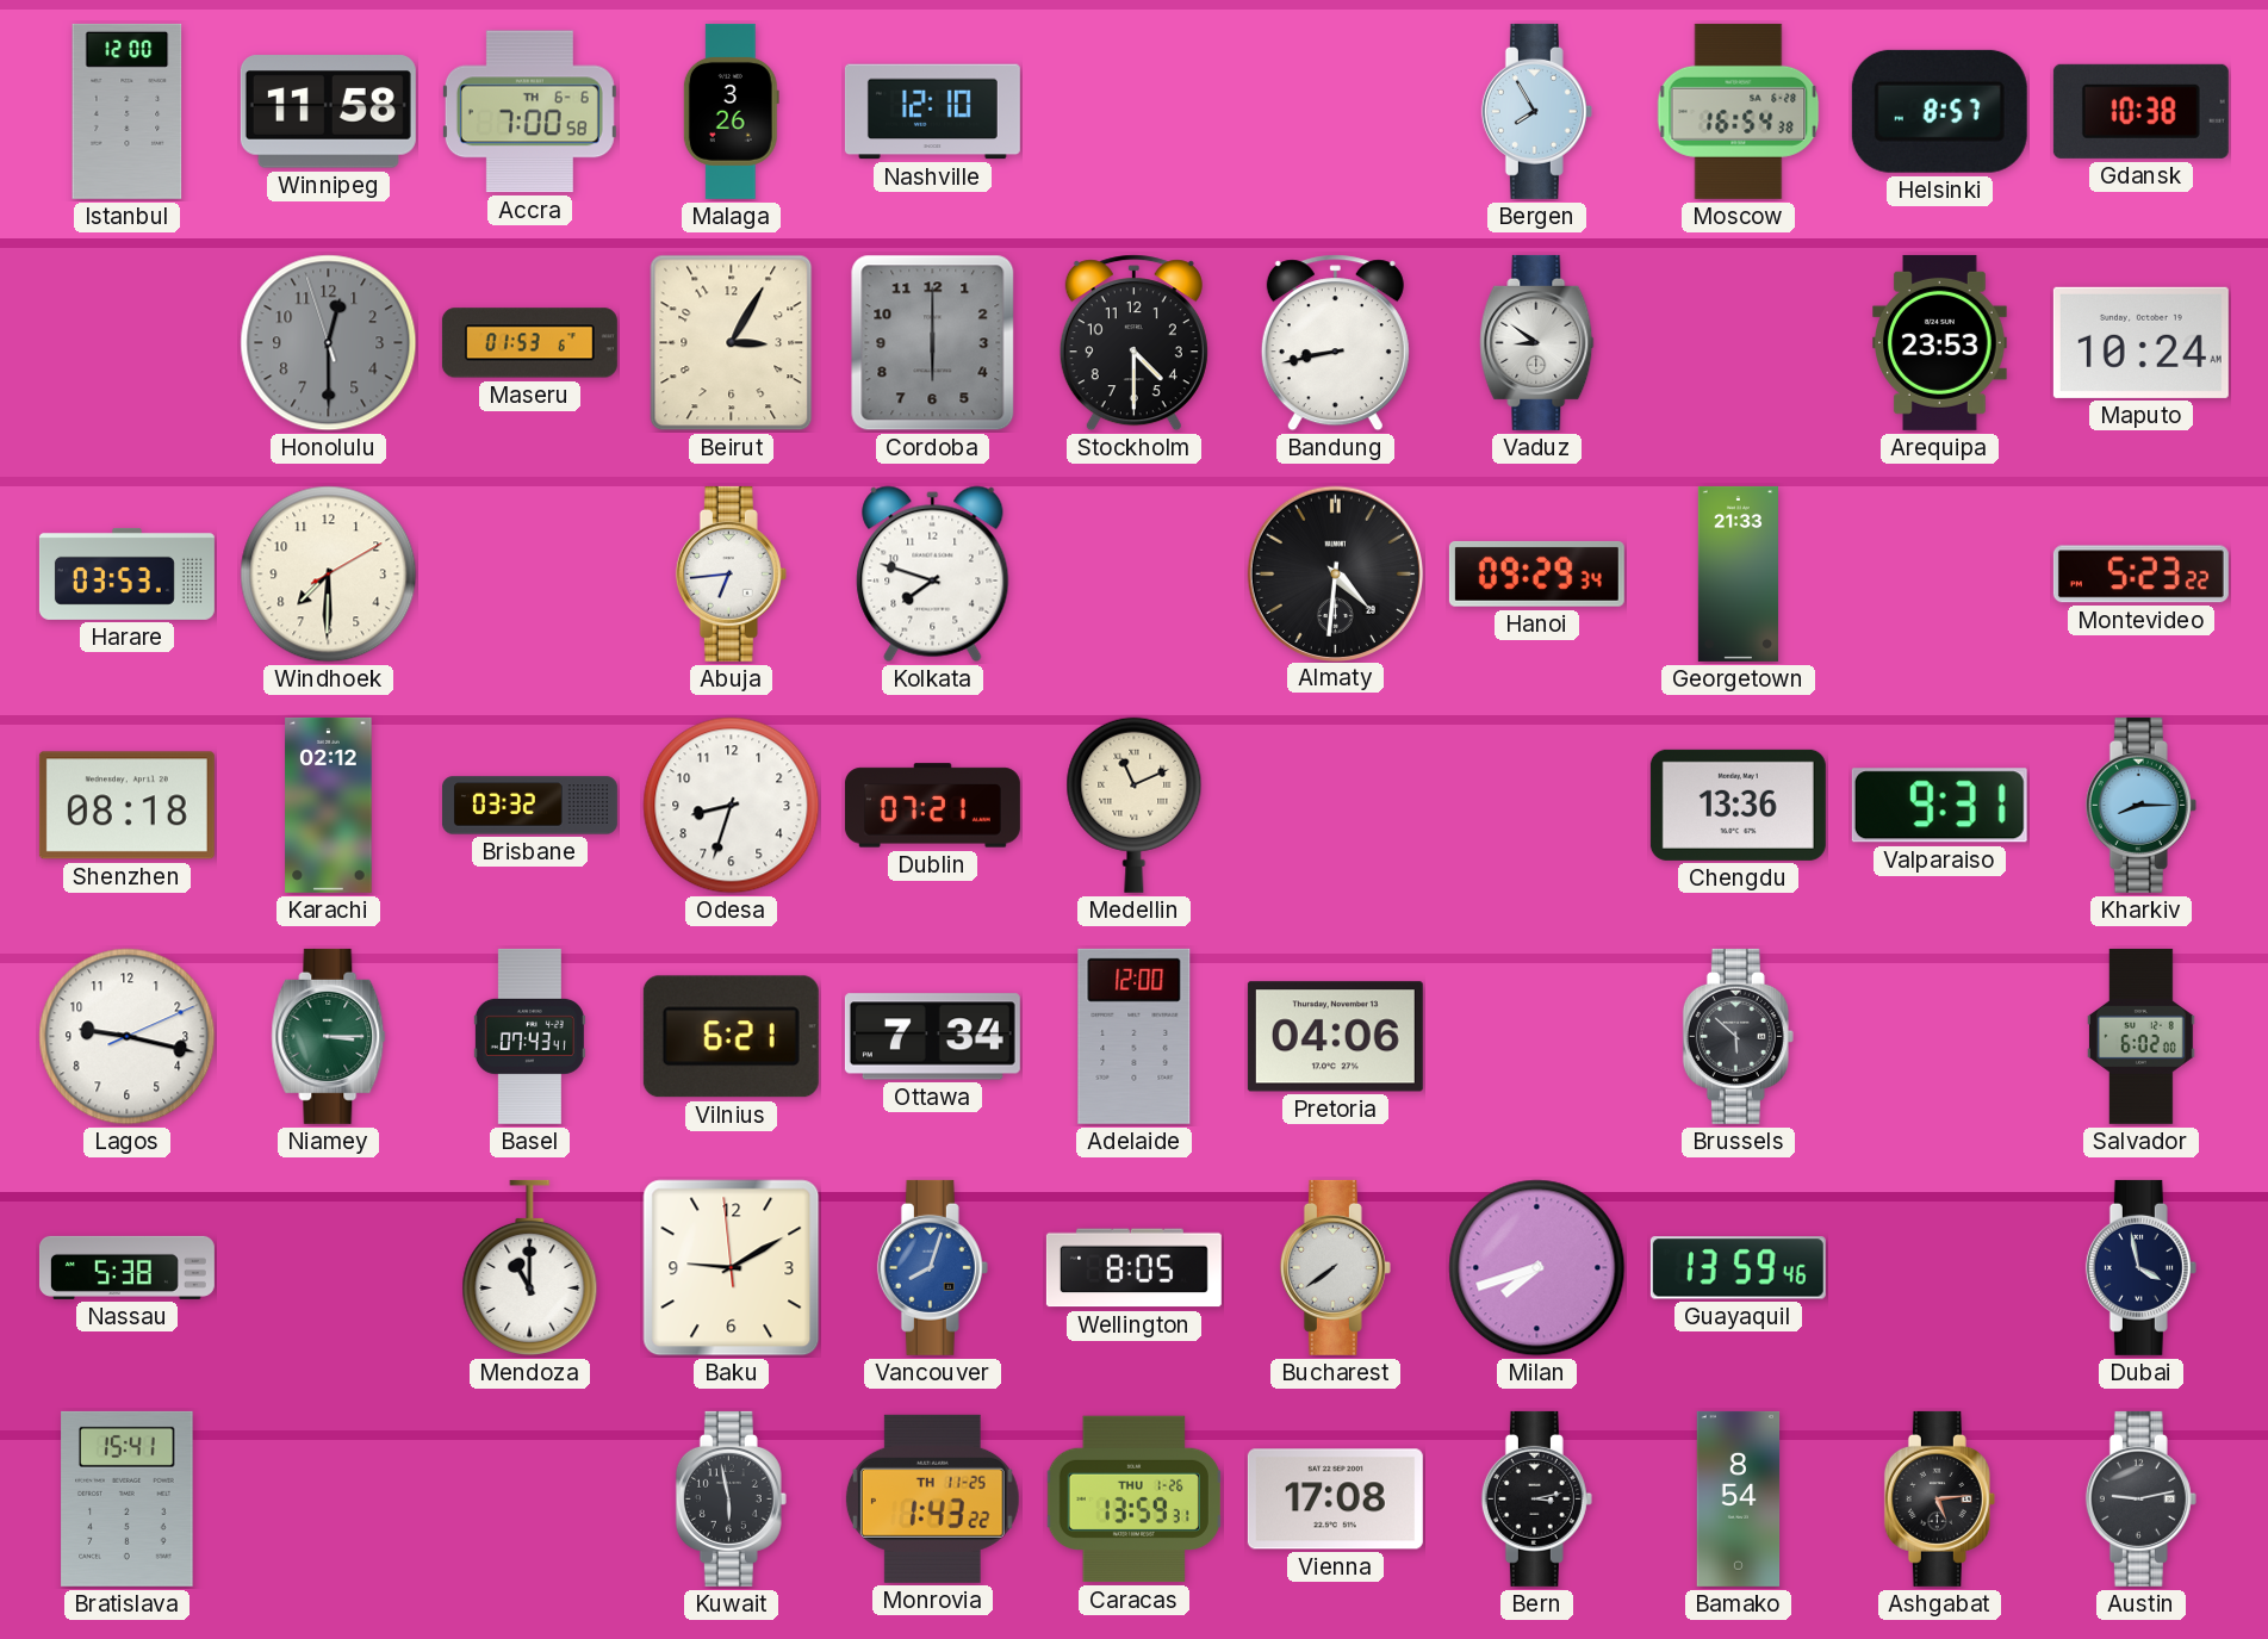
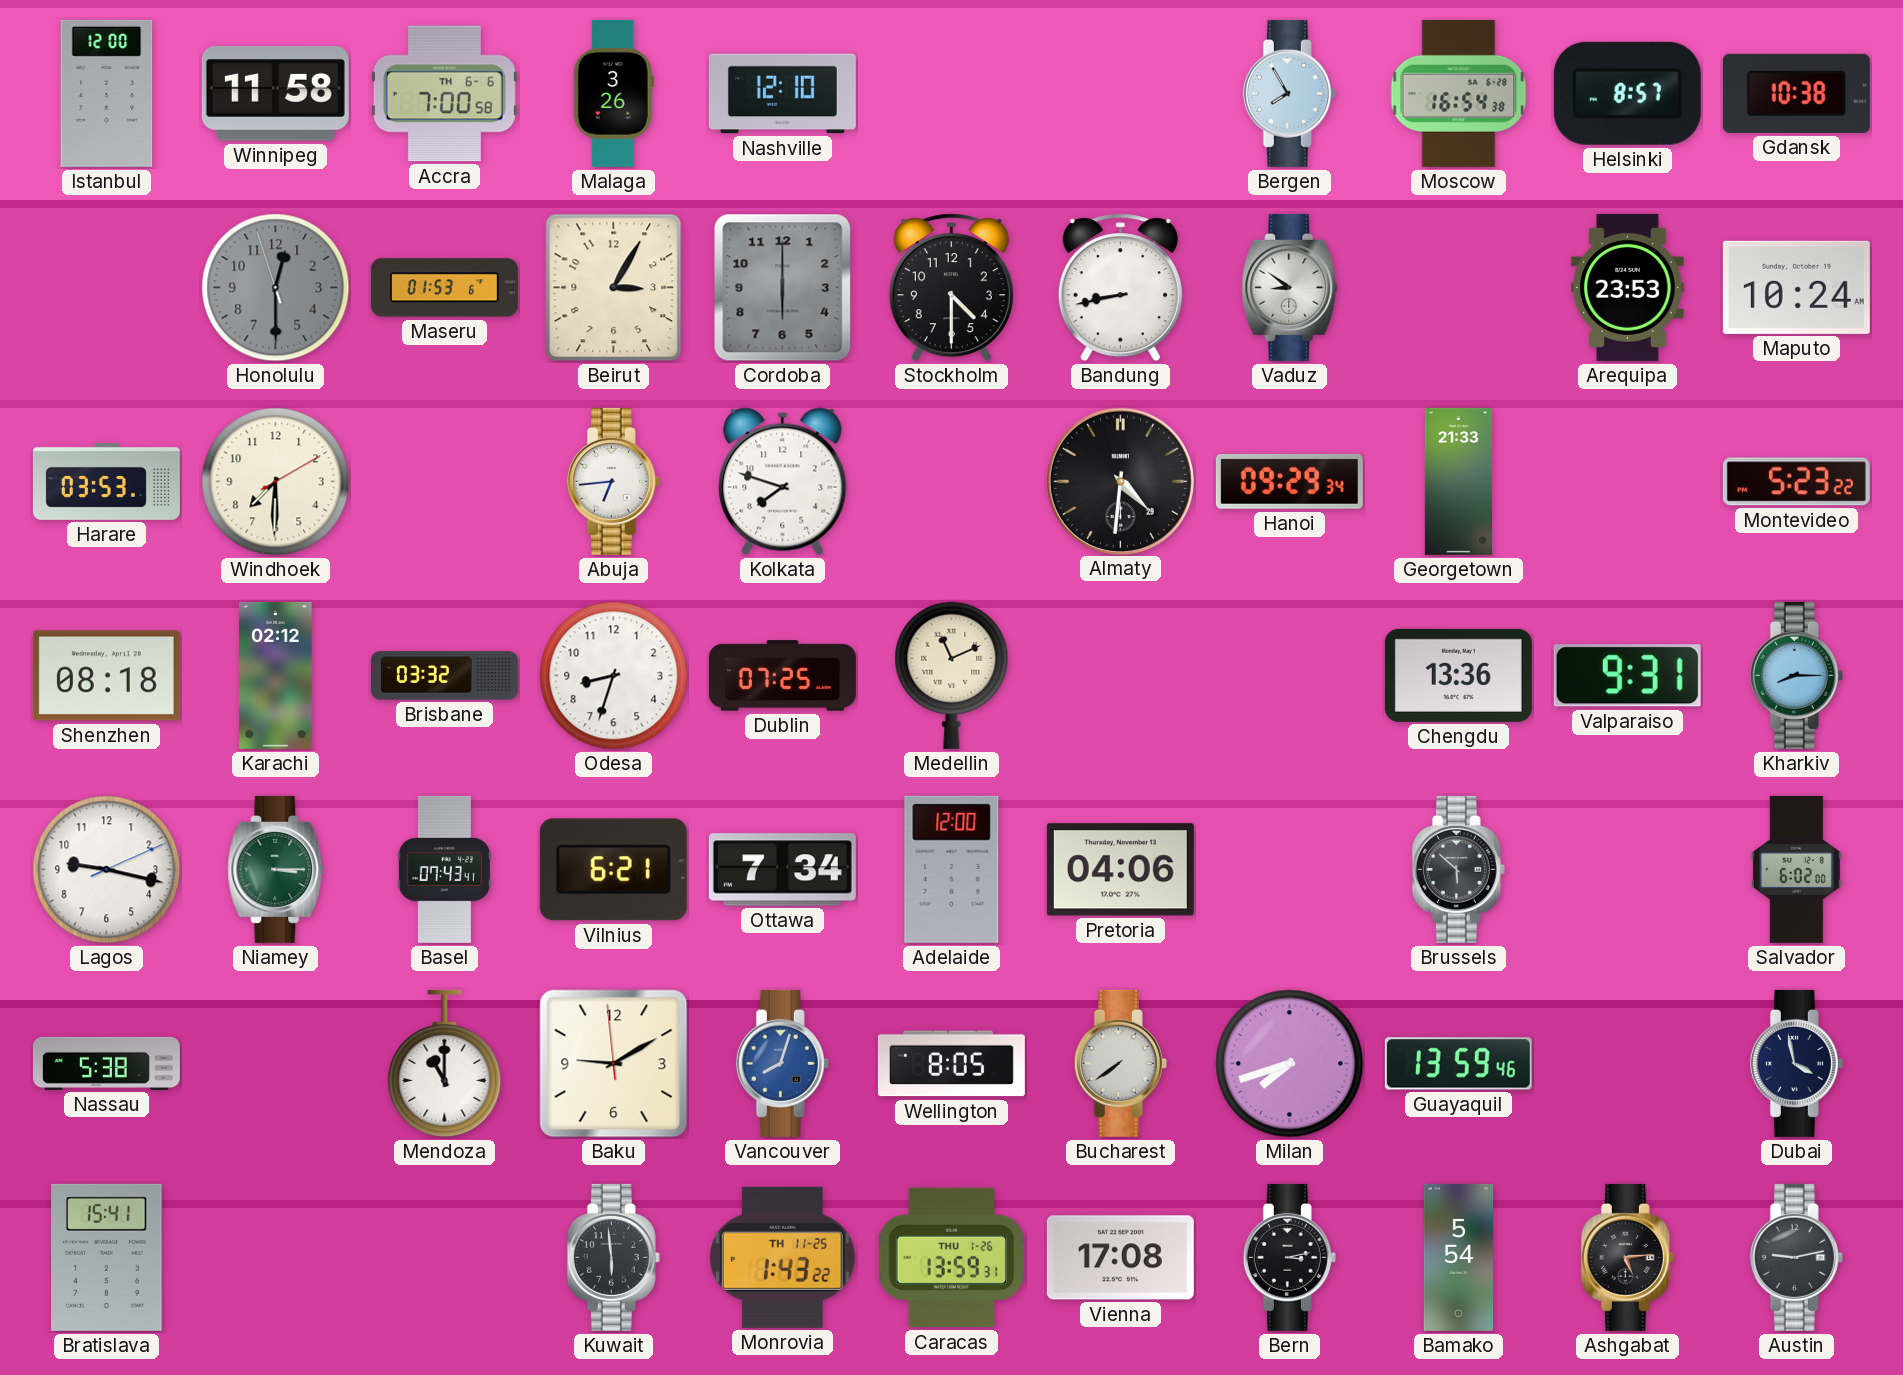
Dublin: 07:21 -> 07:25 (782, 676)
Kuwait: 5:58 -> 5:59 (613, 1257)
Bamako: 8:54 -> 5:54 (1459, 1257)
